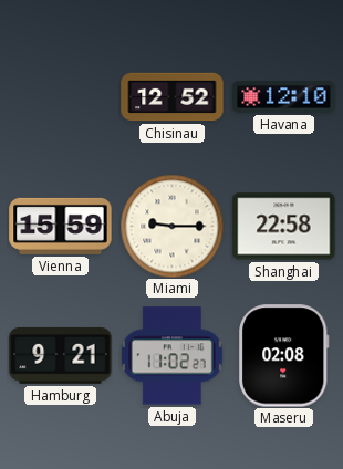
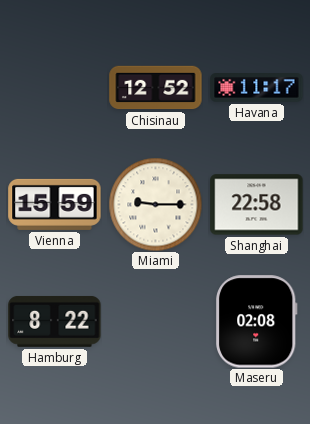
Havana: 12:10 -> 11:17 (257, 88)
Hamburg: 9:21 -> 8:22 (55, 321)
Abuja: 11:02 -> none (171, 356)
